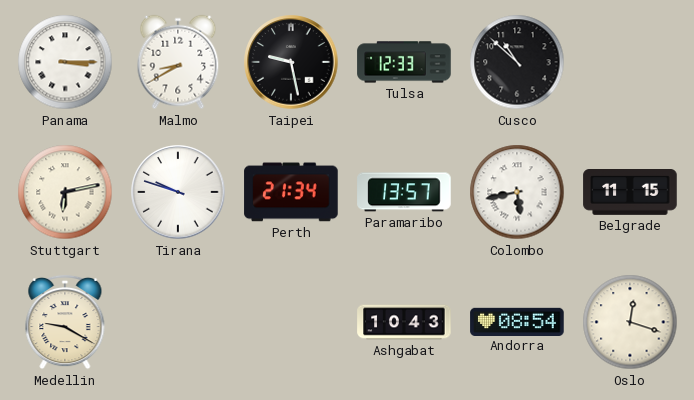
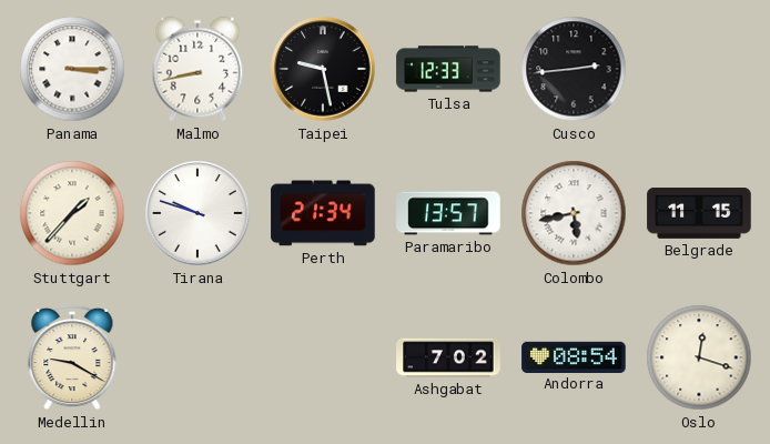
Malmo: 8:40 -> 8:43 (197, 69)
Cusco: 10:52 -> 2:44 (574, 69)
Stuttgart: 6:13 -> 1:37 (72, 213)
Ashgabat: 10:43 -> 7:02 (448, 357)
